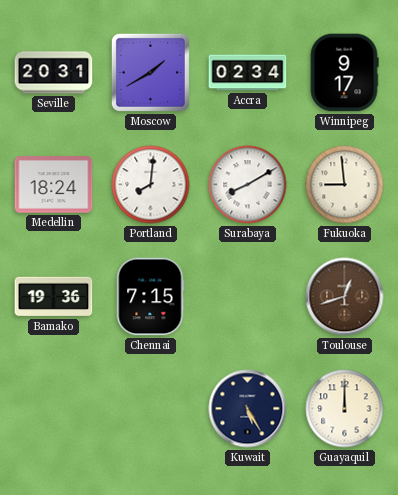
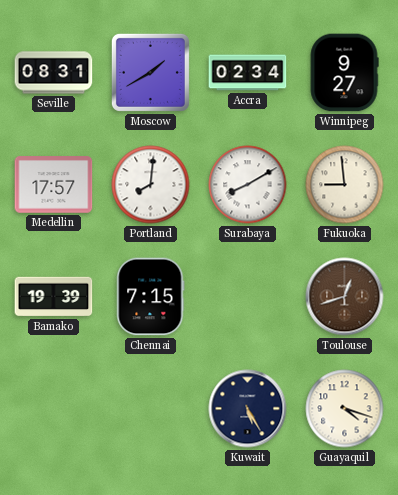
Seville: 20:31 -> 08:31 (54, 73)
Winnipeg: 9:17 -> 9:27 (344, 73)
Medellin: 18:24 -> 17:57 (54, 185)
Bamako: 19:36 -> 19:39 (54, 297)
Guayaquil: 12:00 -> 4:18 (345, 409)
